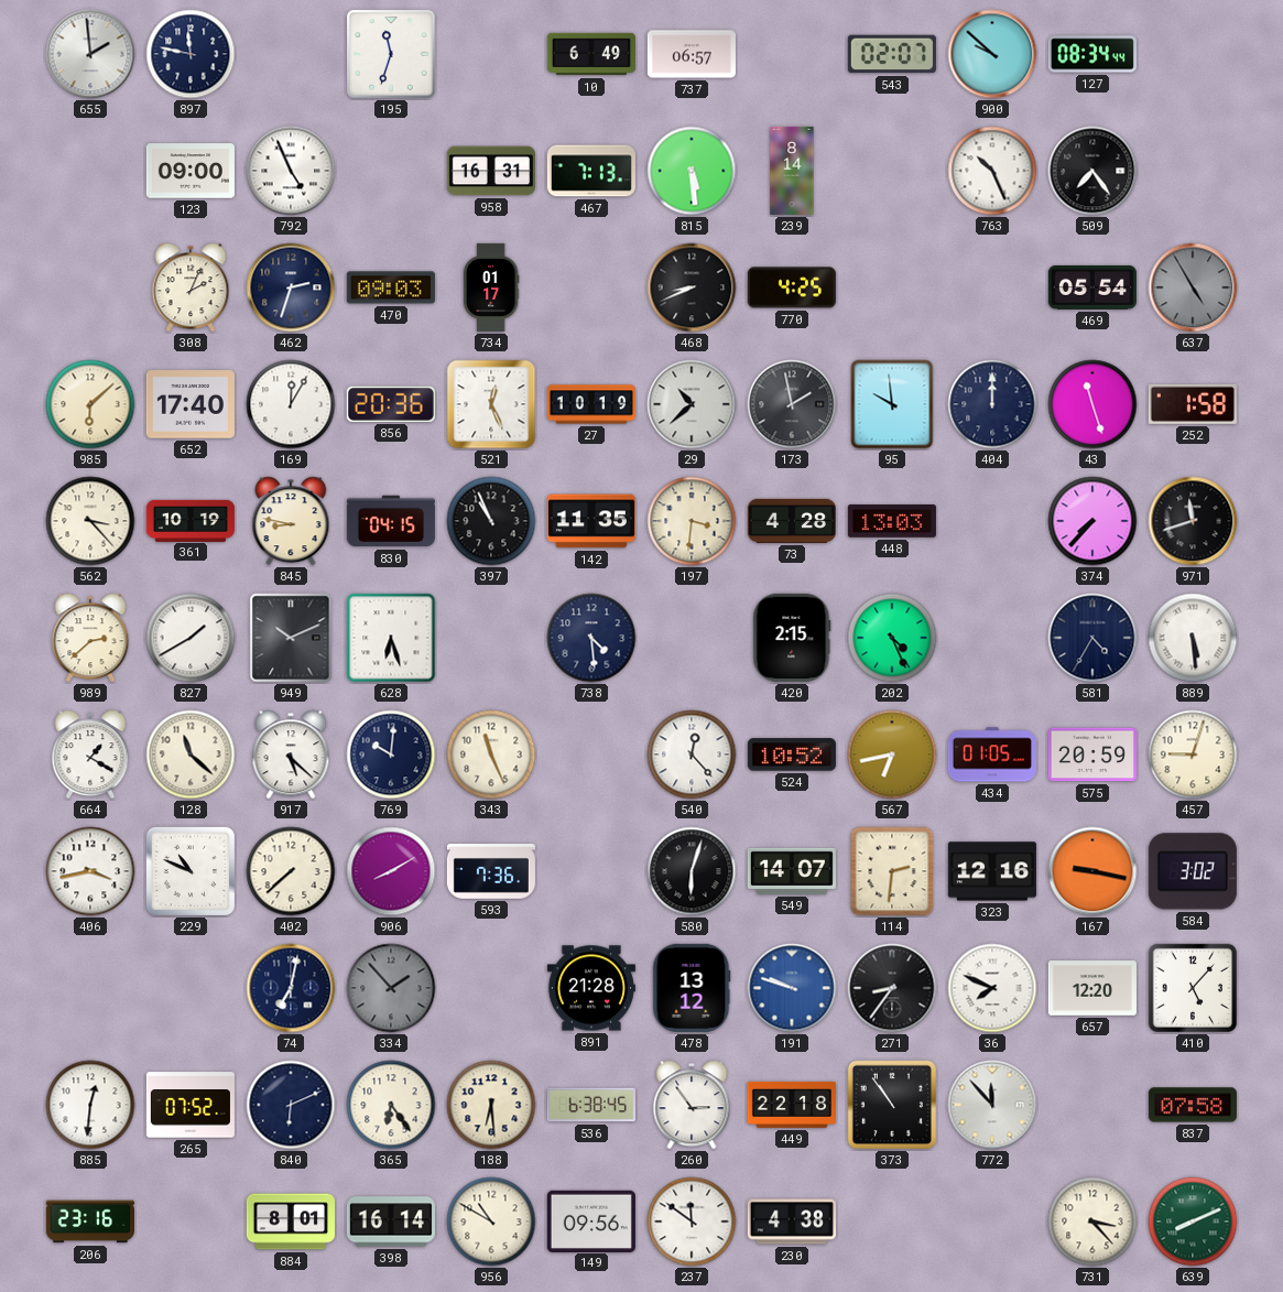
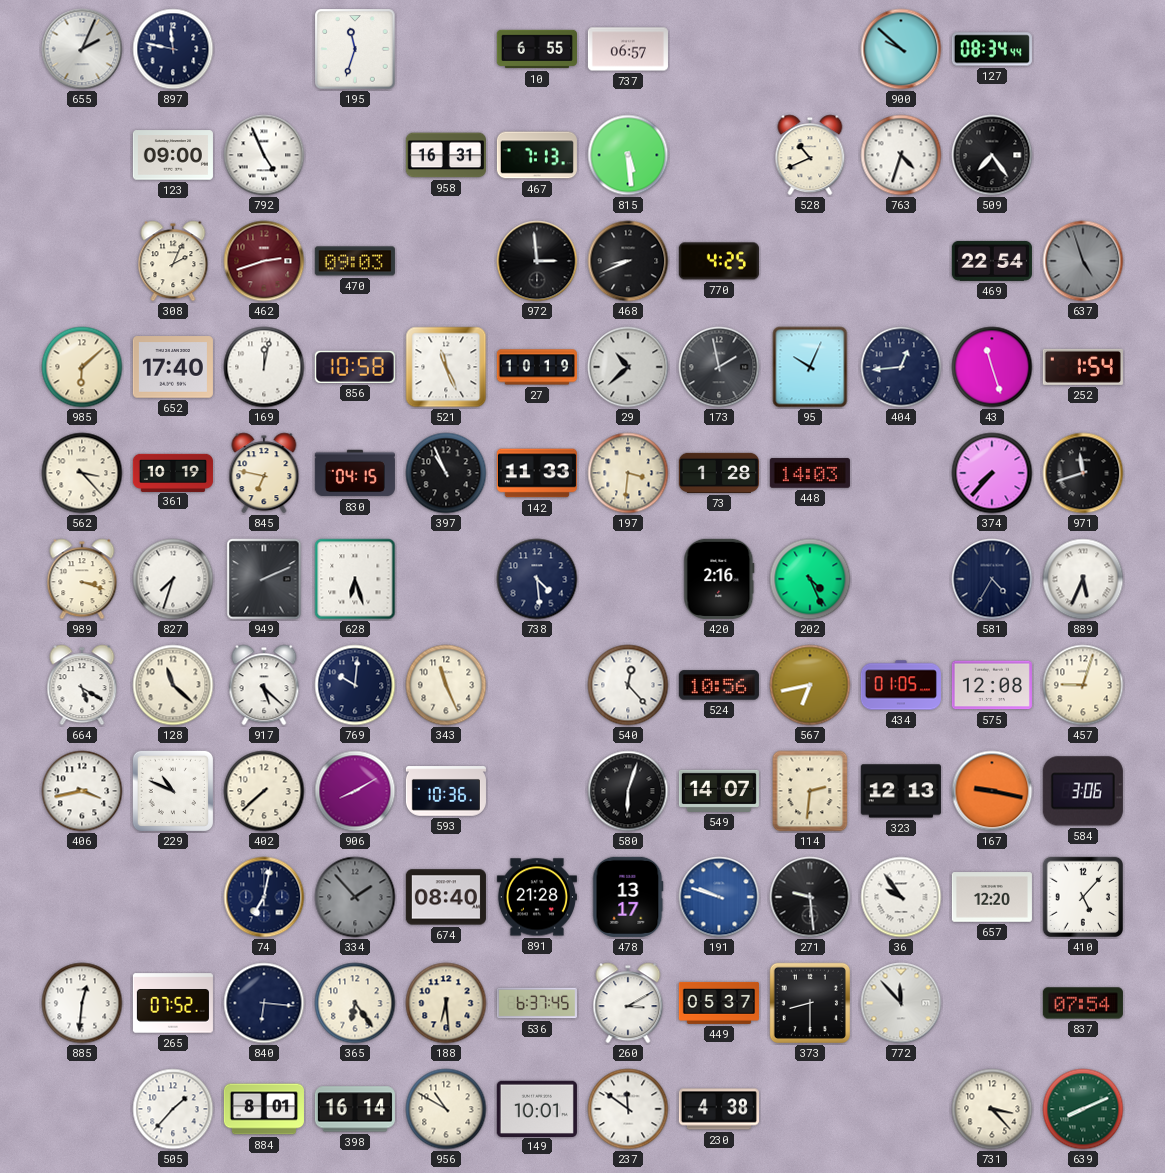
655: 1:59 -> 2:04 (82, 49)
10: 6:49 -> 6:55 (537, 49)
543: 02:07 -> none (892, 54)
239: 8:14 -> none (792, 171)
528: none -> 10:41 (810, 155)
763: 10:26 -> 4:33 (901, 155)
462: 2:33 -> 2:42 (264, 261)
462 dial: navy -> burgundy (264, 261)
734: 01:17 -> none (491, 287)
972: none -> 2:59 (537, 261)
469: 05:54 -> 22:54 (992, 261)
637: 4:55 -> 4:57 (1083, 261)
169: 12:05 -> 12:02 (264, 367)
856: 20:36 -> 10:58 (355, 367)
521: 12:26 -> 11:26 (446, 367)
95: 9:59 -> 10:04 (810, 367)
404: 12:00 -> 12:44 (901, 367)
252: 1:58 -> 1:54 (1083, 367)
845: 8:47 -> 6:47 (264, 473)
142: 11:35 -> 11:33 (537, 473)
73: 4:28 -> 1:28 (719, 473)
448: 13:03 -> 14:03 (810, 473)
989: 2:38 -> 3:18 (82, 579)
827: 1:40 -> 7:33 (173, 579)
949: 10:11 -> 2:11 (264, 579)
420: 2:15 -> 2:16 (719, 579)
889: 5:29 -> 5:34 (1083, 579)
664: 1:20 -> 5:20 (82, 685)
524: 10:52 -> 10:56 (719, 685)
575: 20:59 -> 12:08 (992, 685)
593: 7:36 -> 10:36 (446, 791)
323: 12:16 -> 12:13 (901, 791)
584: 3:02 -> 3:06 (1083, 791)
674: none -> 08:40 (446, 897)
478: 13:12 -> 13:17 (628, 897)
271: 8:36 -> 9:29 (810, 897)
36: 7:49 -> 9:54 (901, 897)
840: 6:11 -> 6:16 (264, 1003)
536: 6:38 -> 6:37 (537, 1003)
260: 2:54 -> 3:10 (628, 1003)
449: 22:18 -> 05:37 (719, 1003)
373: 10:54 -> 8:30 (810, 1003)
837: 07:58 -> 07:54 (1083, 1003)
206: 23:16 -> none (90, 1222)
505: none -> 1:37 (173, 1109)
149: 09:56 -> 10:01 (537, 1108)
